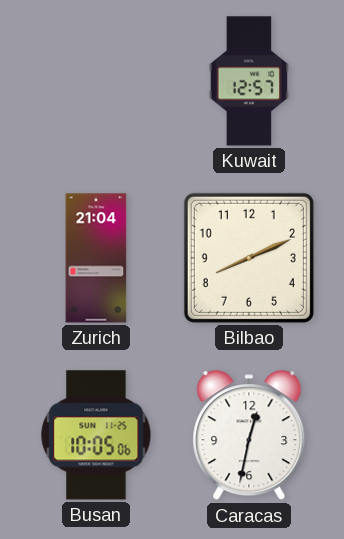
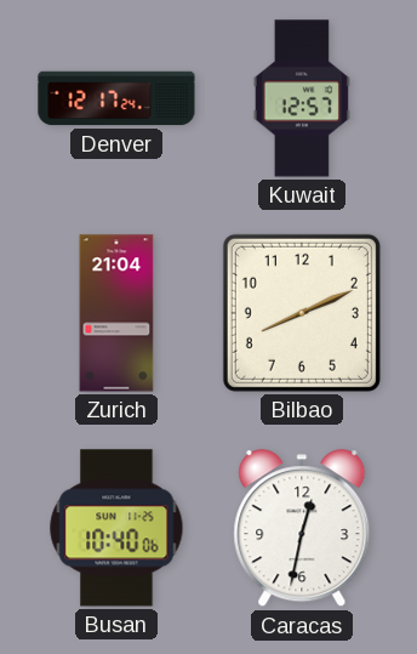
Denver: none -> 12:17 (116, 98)
Busan: 10:05 -> 10:40 (116, 528)
